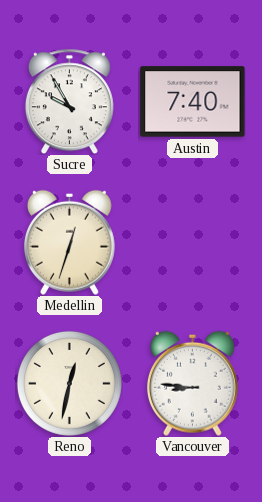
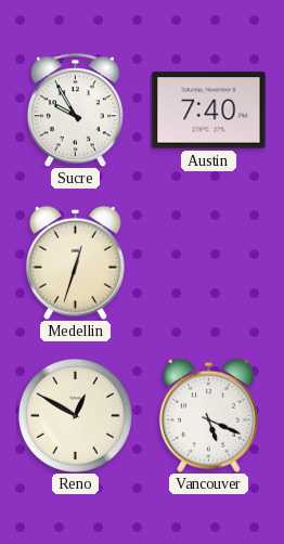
Reno: 12:32 -> 12:50 (75, 415)
Vancouver: 8:46 -> 5:19 (208, 415)
